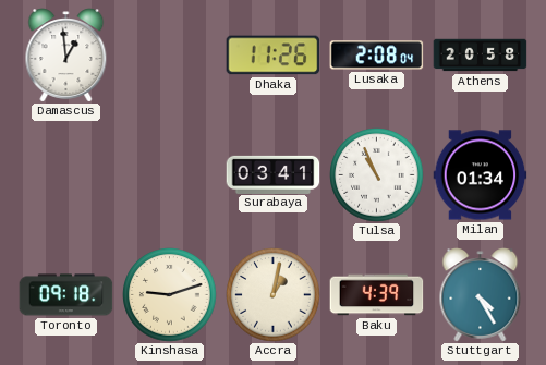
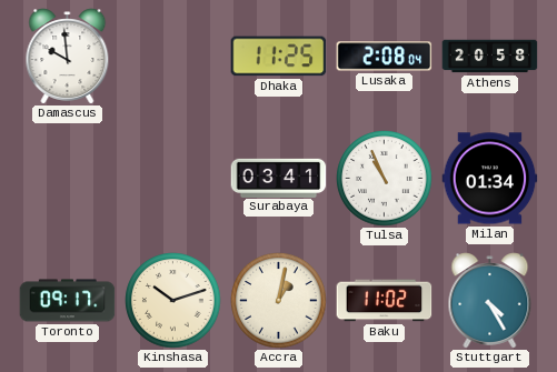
Damascus: 12:59 -> 9:59 (68, 57)
Dhaka: 11:26 -> 11:25 (279, 57)
Toronto: 09:18 -> 09:17 (68, 301)
Kinshasa: 9:12 -> 10:12 (173, 301)
Baku: 4:39 -> 11:02 (385, 301)
